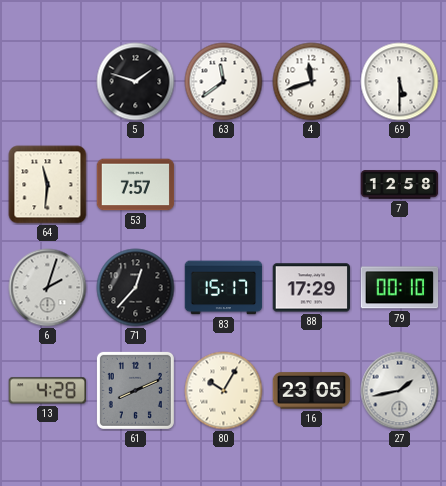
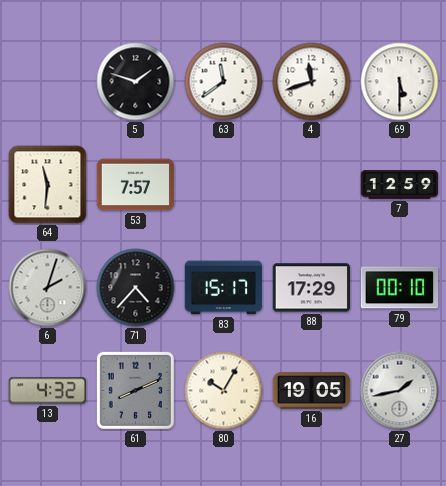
7: 12:58 -> 12:59 (400, 185)
71: 12:37 -> 4:37 (136, 288)
13: 4:28 -> 4:32 (48, 391)
16: 23:05 -> 19:05 (312, 391)
